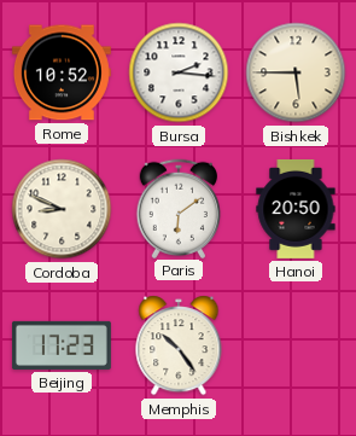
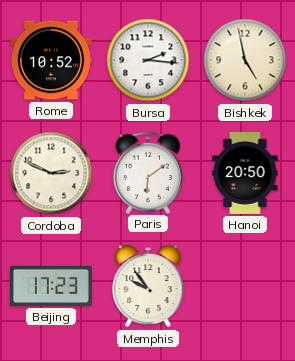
Bishkek: 5:45 -> 4:58 (245, 60)
Cordoba: 8:49 -> 2:49 (51, 173)
Memphis: 10:24 -> 9:54 (148, 286)
